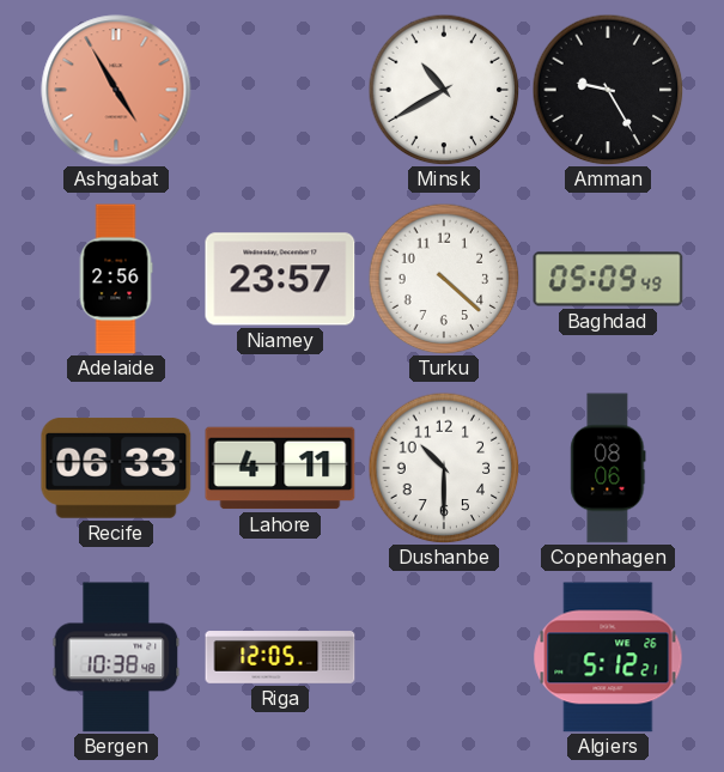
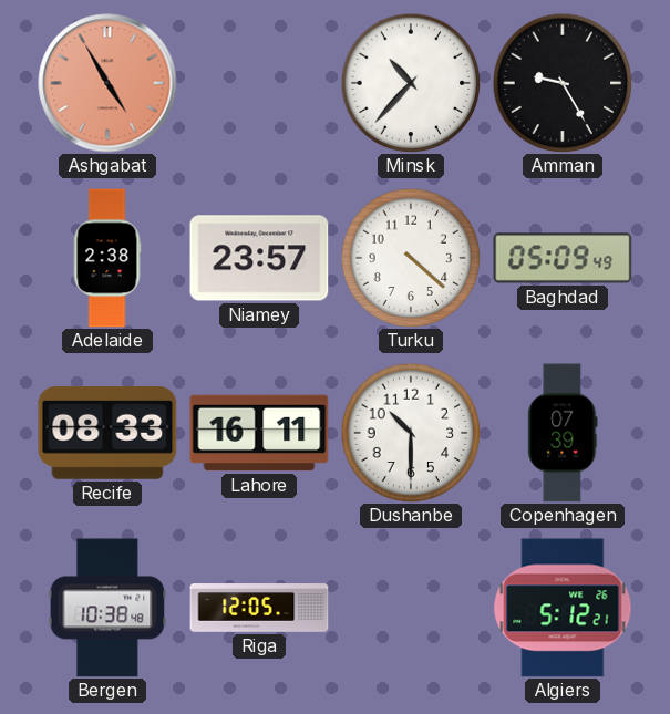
Minsk: 10:40 -> 10:37 (411, 83)
Adelaide: 2:56 -> 2:38 (107, 258)
Recife: 06:33 -> 08:33 (107, 433)
Lahore: 4:11 -> 16:11 (259, 433)
Copenhagen: 08:06 -> 07:39 (563, 433)
